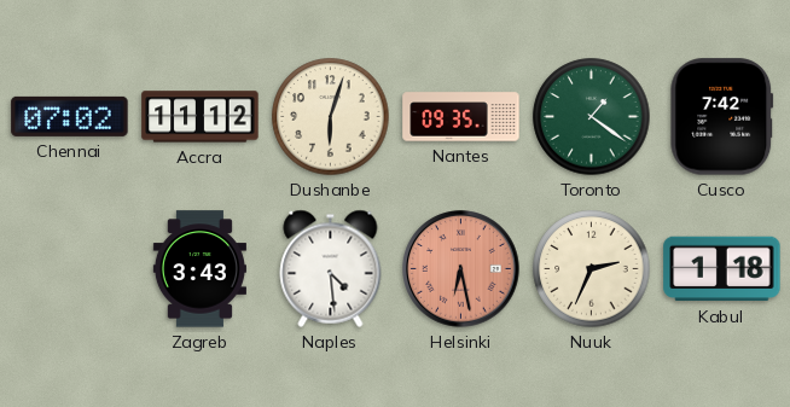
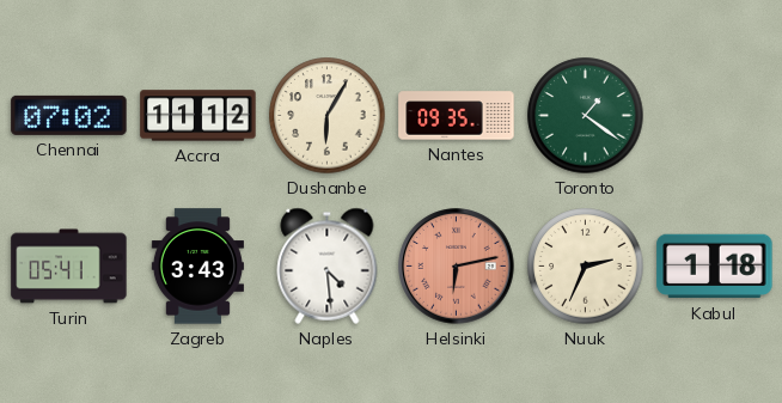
Dushanbe: 6:03 -> 6:05 (328, 116)
Cusco: 7:42 -> none (722, 117)
Turin: none -> 05:41 (69, 267)
Helsinki: 6:28 -> 6:13 (457, 267)
